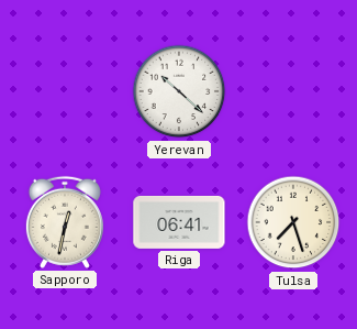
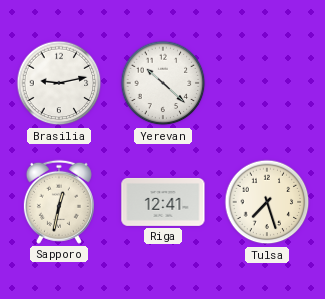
Brasilia: none -> 9:13 (59, 83)
Riga: 06:41 -> 12:41 (163, 202)
